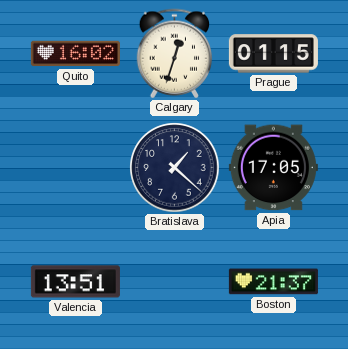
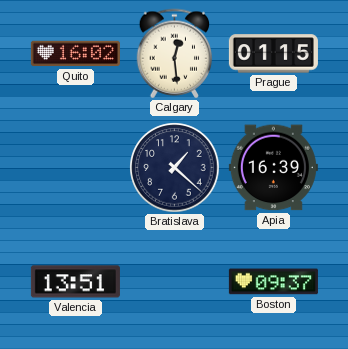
Calgary: 12:33 -> 12:29 (175, 54)
Apia: 17:05 -> 16:39 (273, 168)
Boston: 21:37 -> 09:37 (273, 282)
